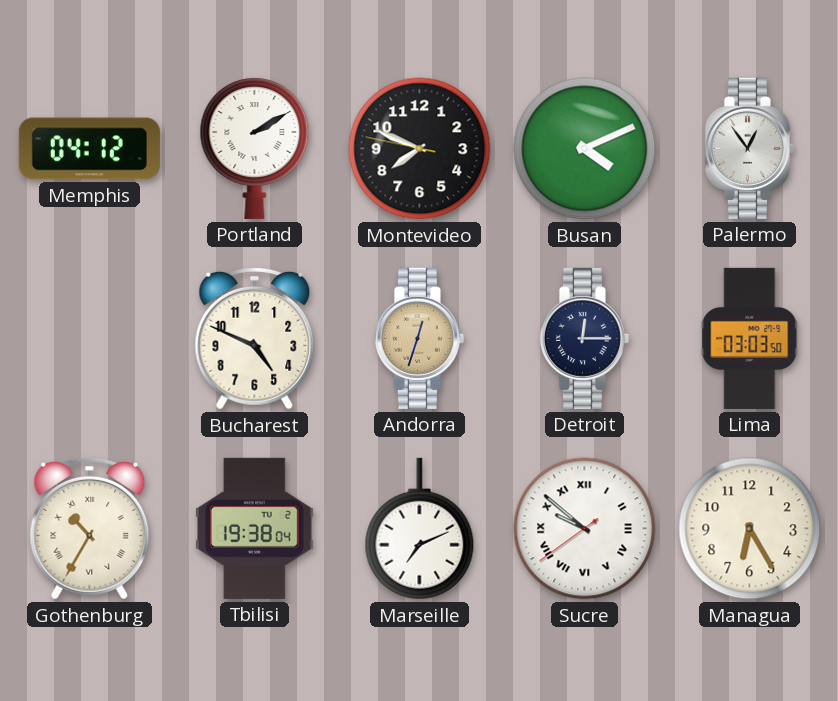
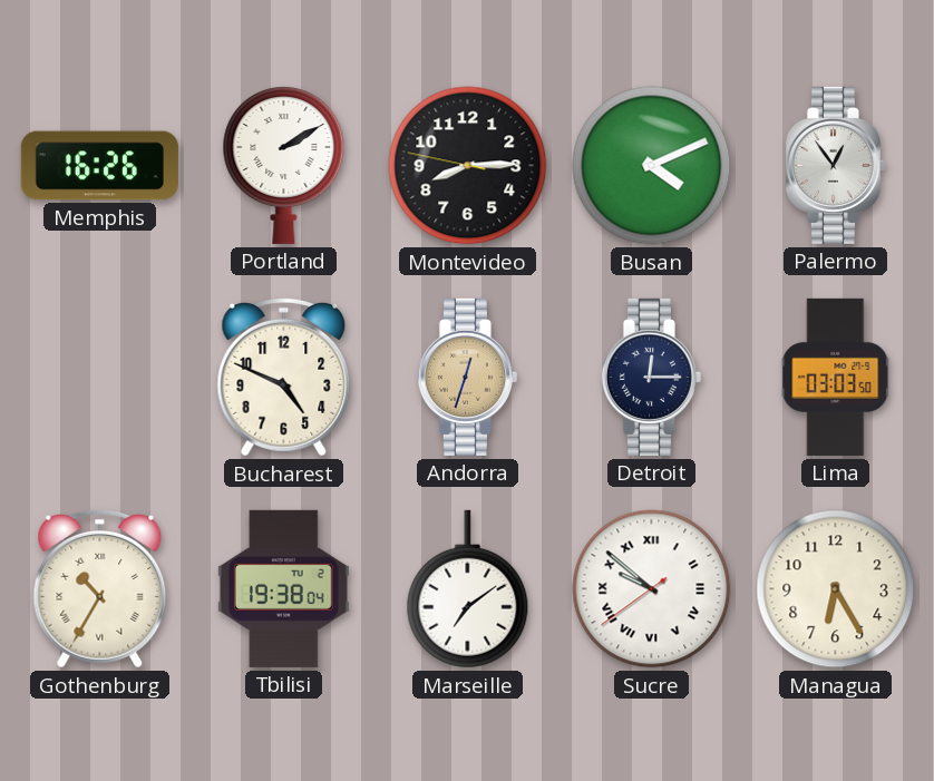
Memphis: 04:12 -> 16:26 (99, 166)
Montevideo: 7:48 -> 8:14 (468, 166)
Marseille: 7:11 -> 7:09 (468, 589)
